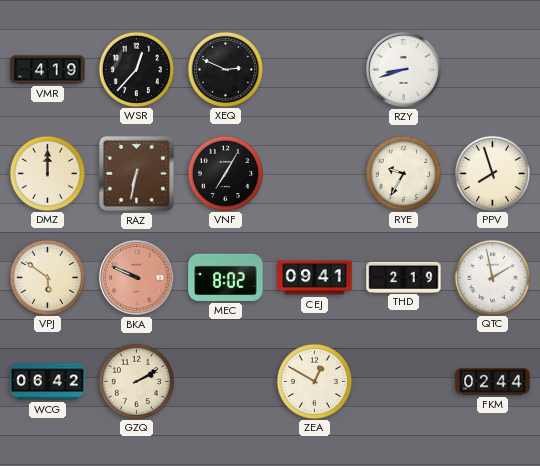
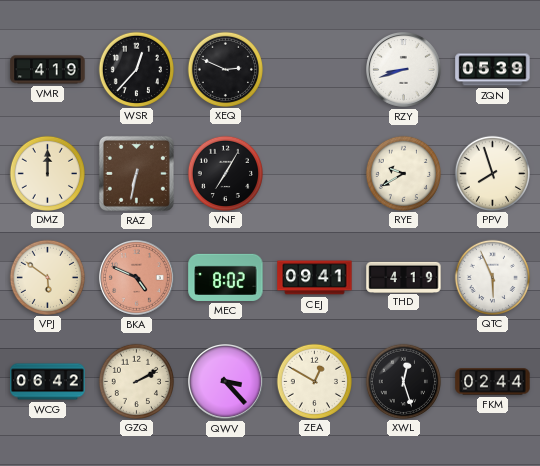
ZQN: none -> 05:39 (493, 70)
RYE: 9:35 -> 9:40 (403, 173)
BKA: 9:49 -> 4:49 (137, 278)
THD: 2:19 -> 4:19 (404, 277)
QTC: 1:58 -> 5:56 (492, 277)
QWV: none -> 3:23 (226, 382)
XWL: none -> 12:27 (403, 381)
